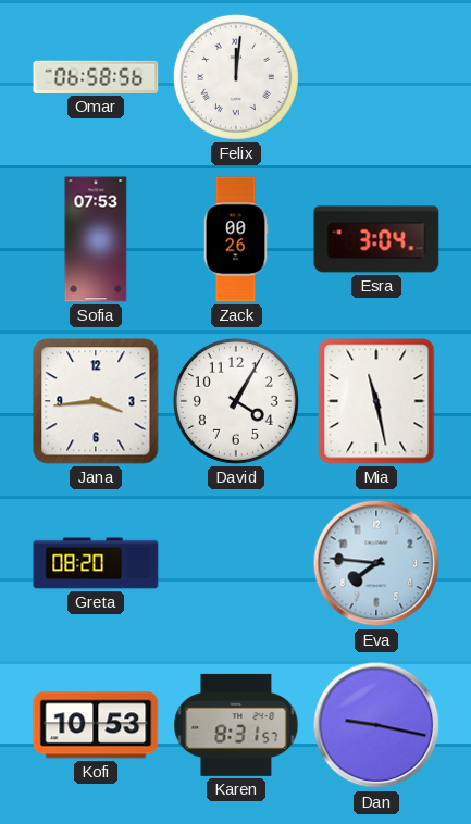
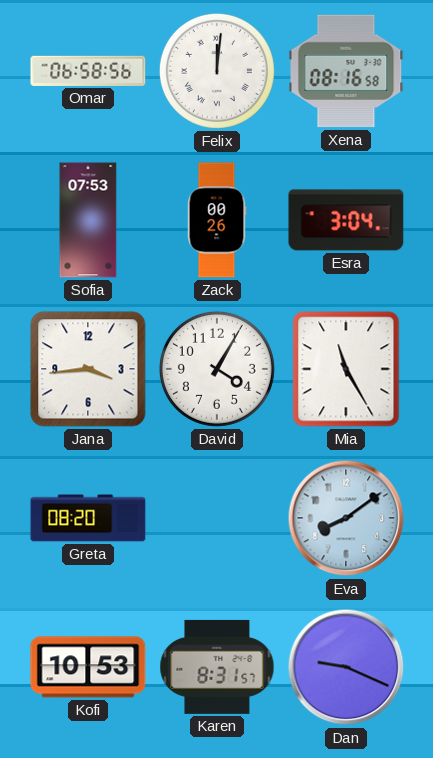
Xena: none -> 08:16 (346, 71)
Mia: 11:28 -> 11:25 (346, 369)
Eva: 7:46 -> 8:09 (346, 518)
Dan: 9:17 -> 9:19 (346, 667)
